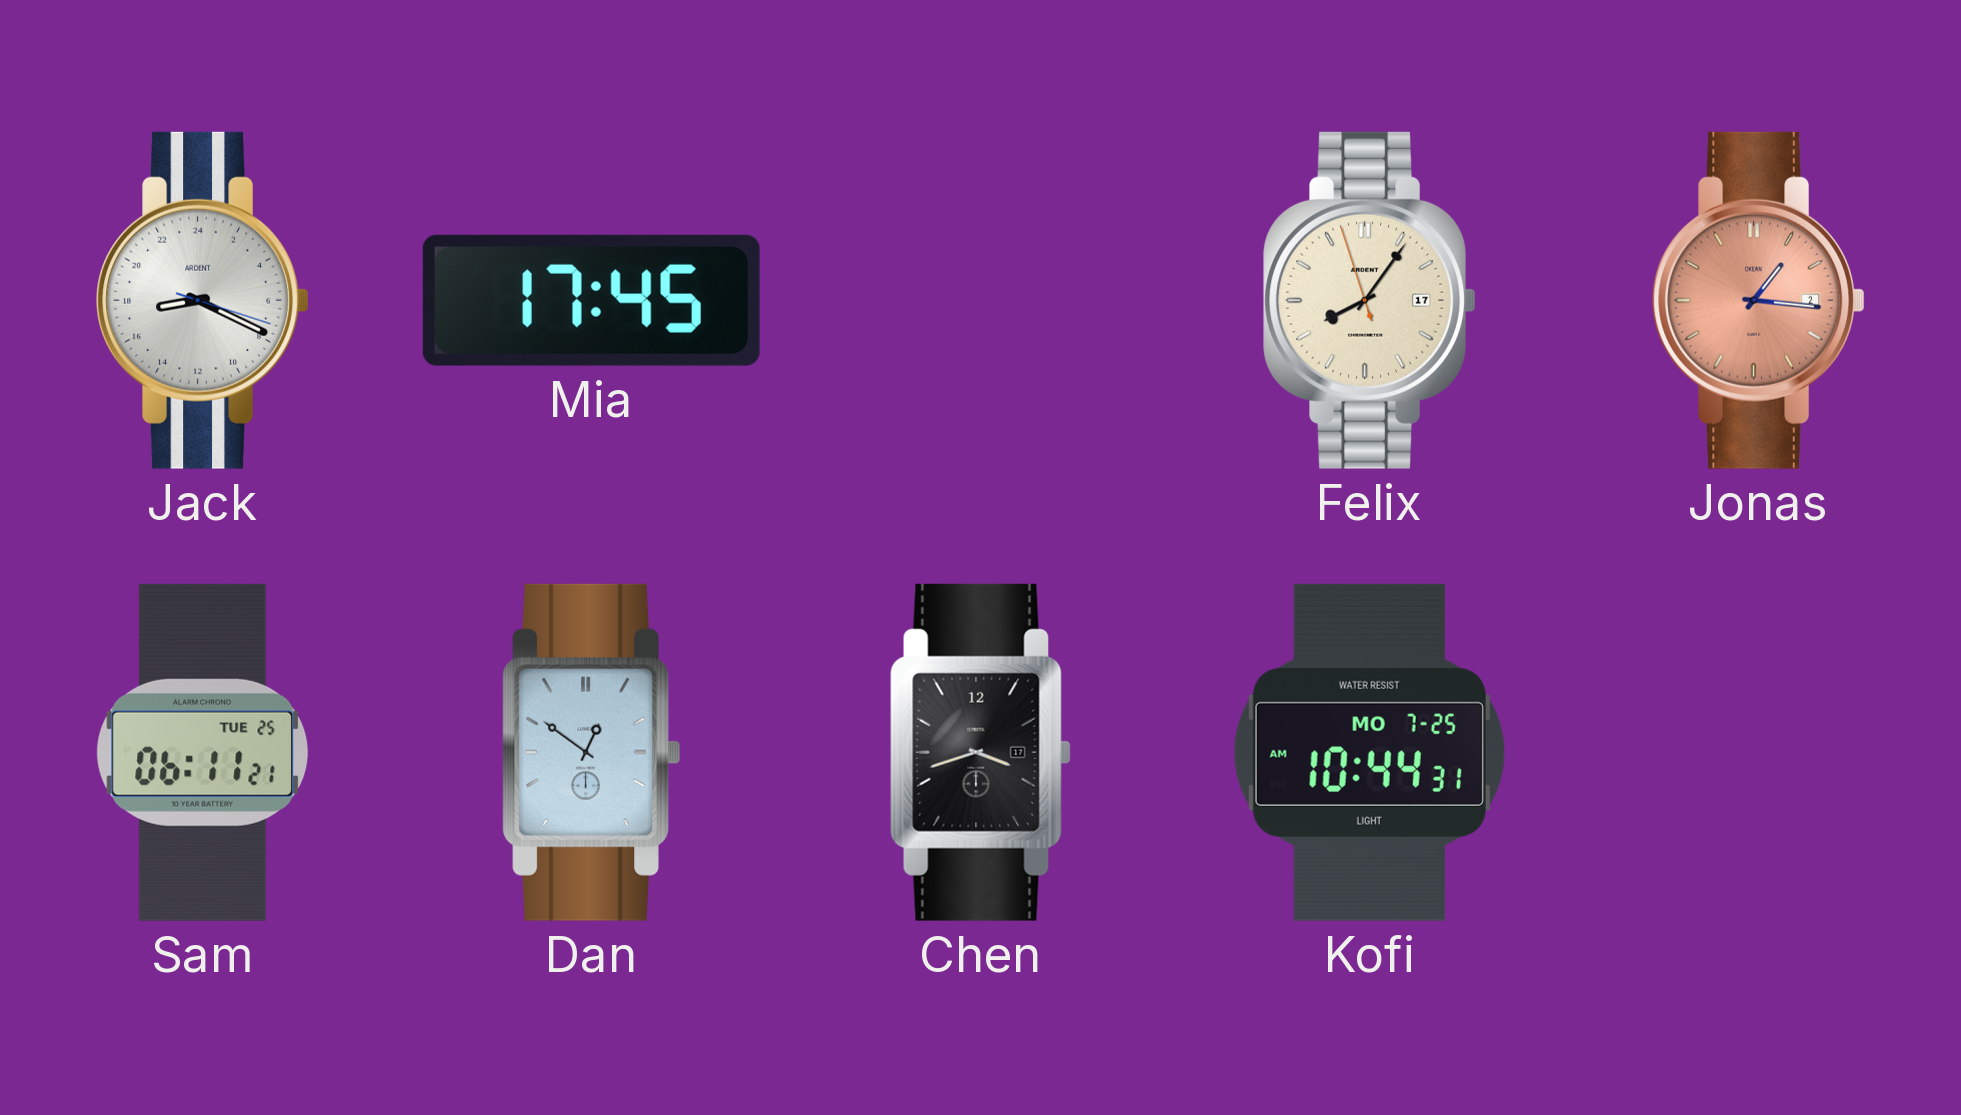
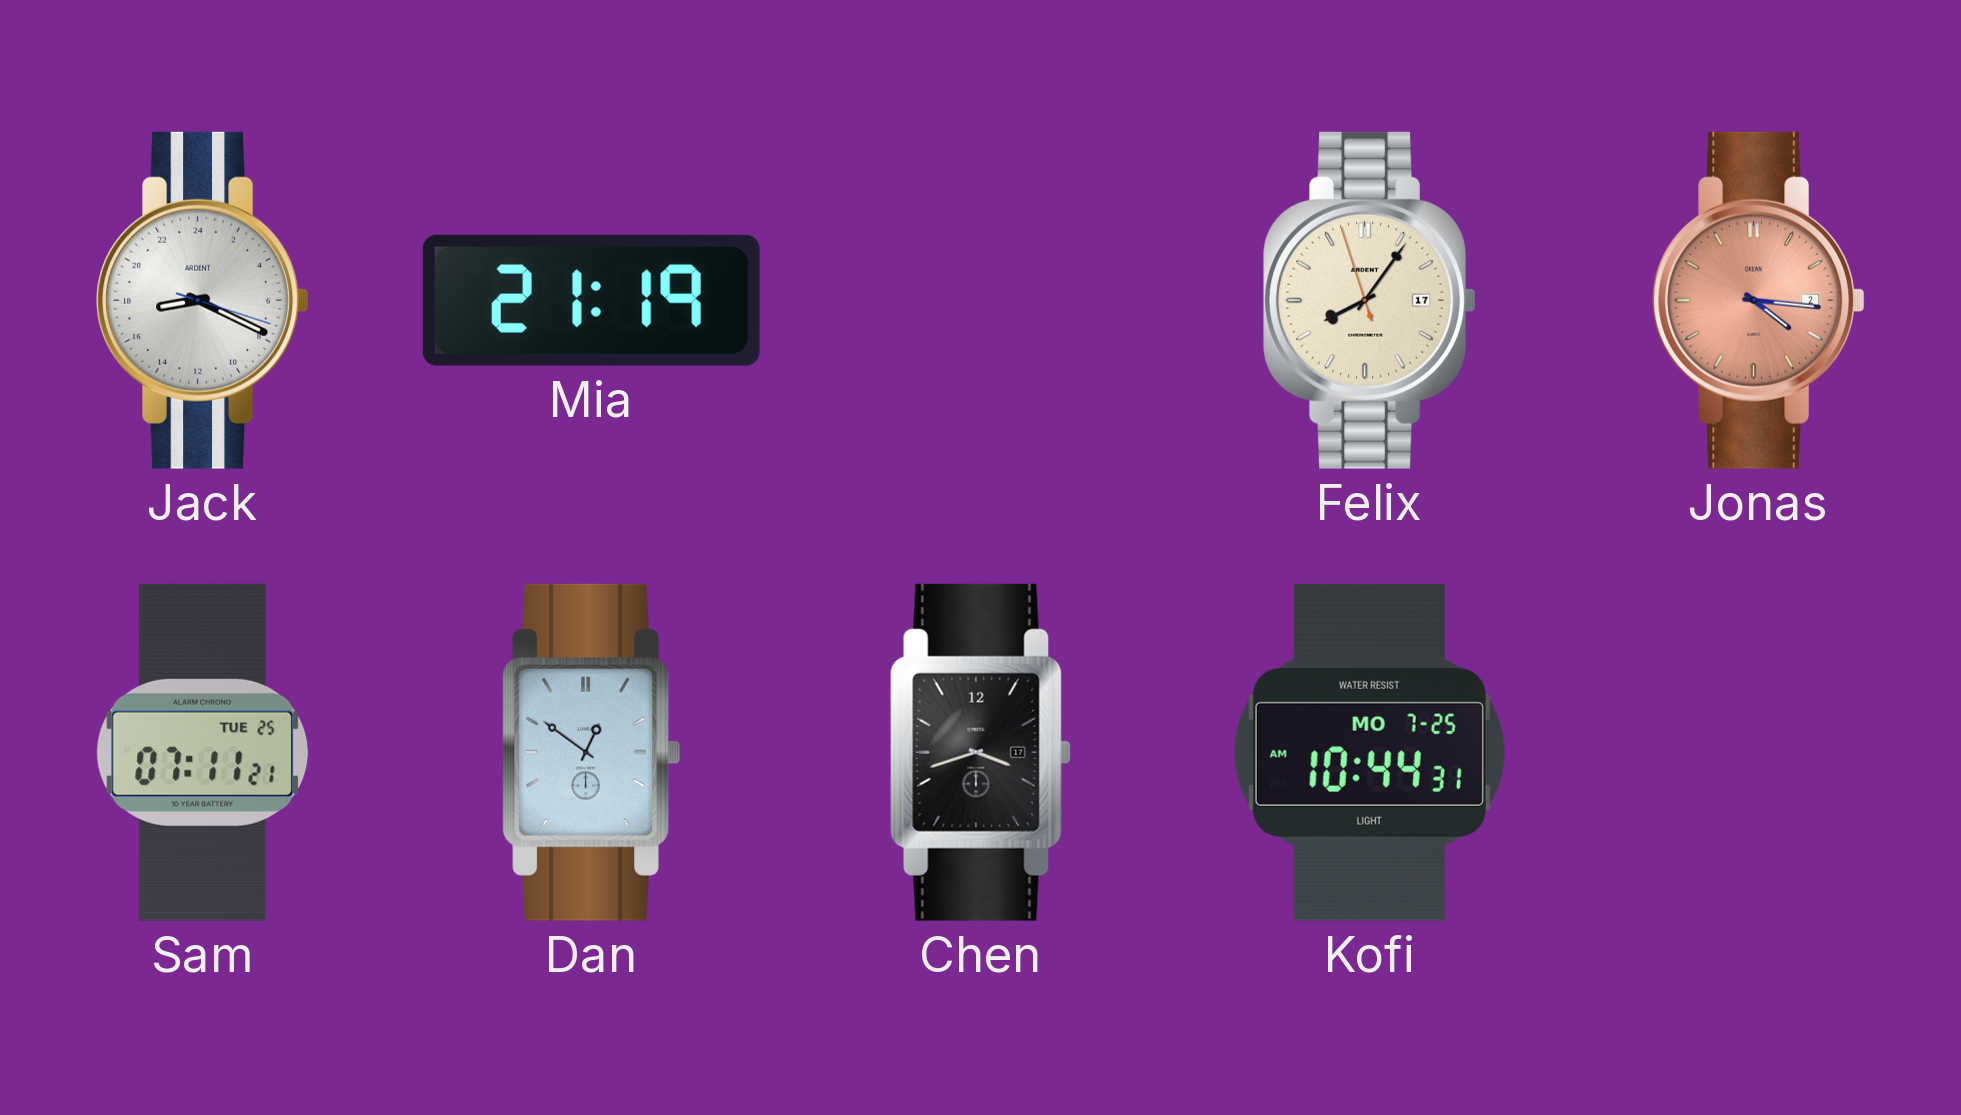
Mia: 17:45 -> 21:19 (591, 300)
Jonas: 1:16 -> 4:16 (1758, 300)
Sam: 06:11 -> 07:11 (203, 752)
